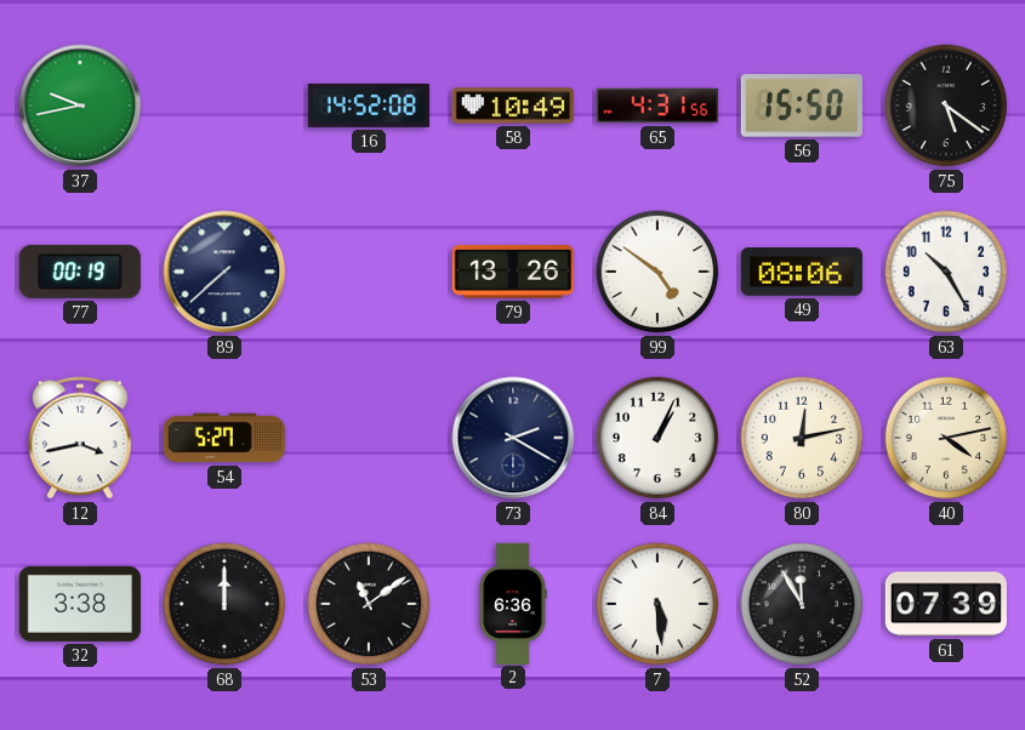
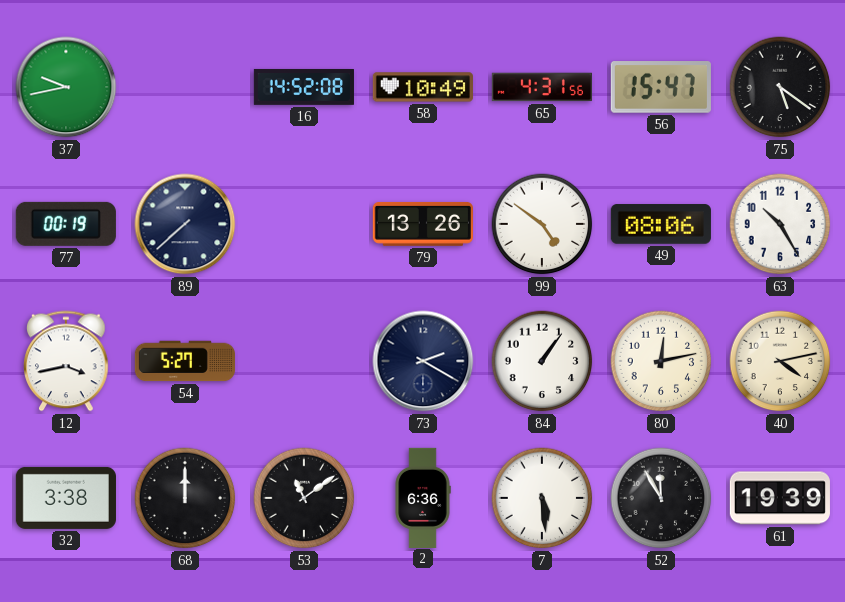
56: 15:50 -> 15:47 (661, 87)
84: 1:04 -> 1:06 (542, 361)
61: 07:39 -> 19:39 (780, 498)
